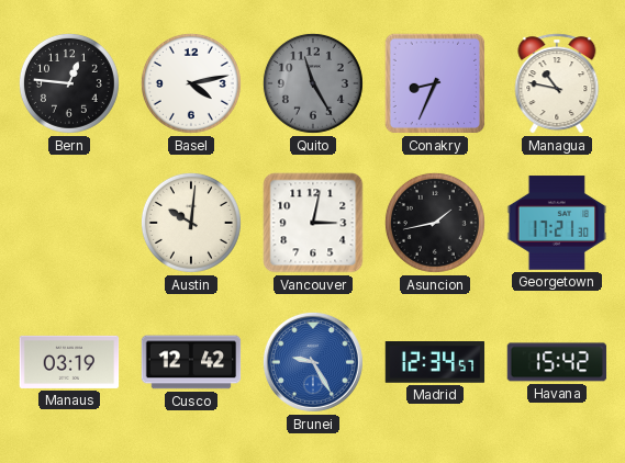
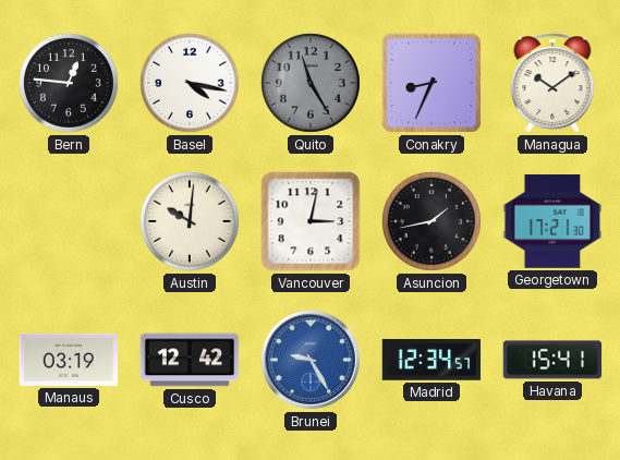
Basel: 4:13 -> 4:17 (190, 83)
Managua: 10:47 -> 10:09 (552, 83)
Havana: 15:42 -> 15:41 (552, 360)
